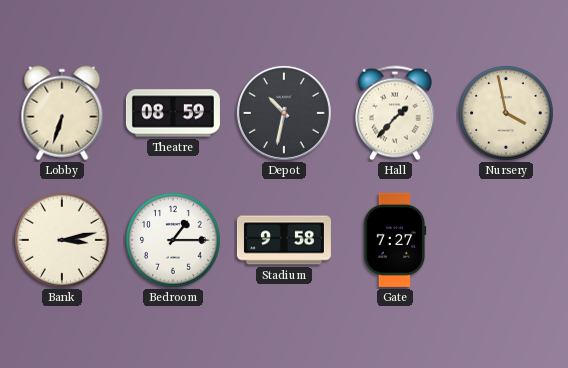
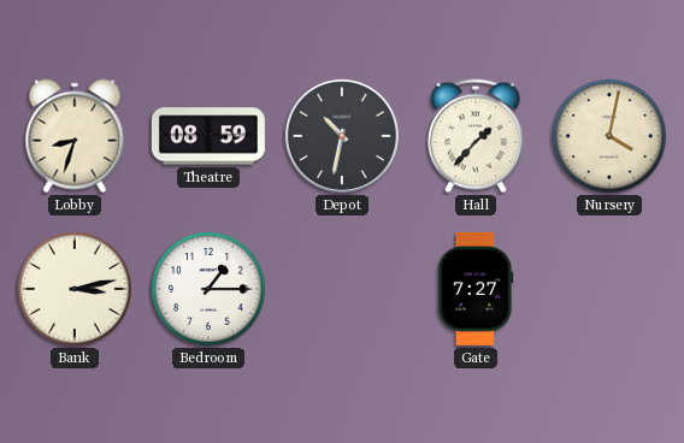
Lobby: 6:33 -> 8:33 (75, 136)
Nursery: 3:58 -> 4:02 (611, 137)
Stadium: 9:58 -> none (284, 240)
